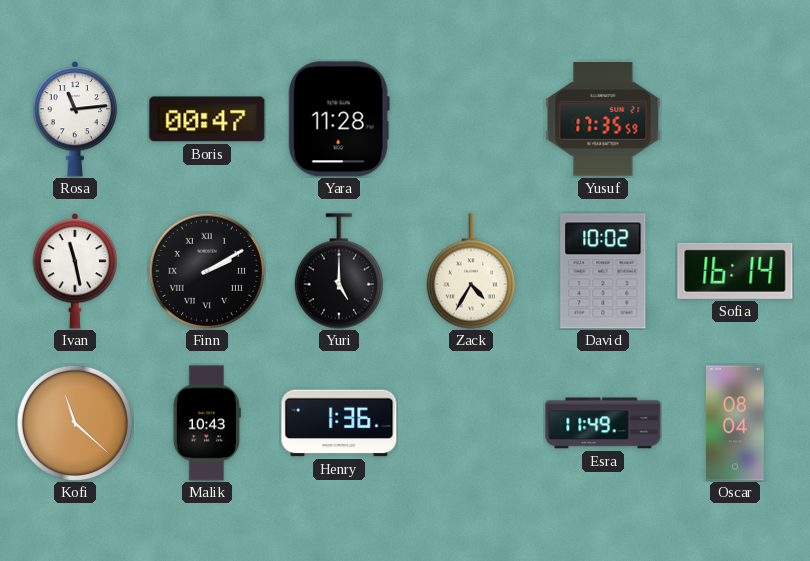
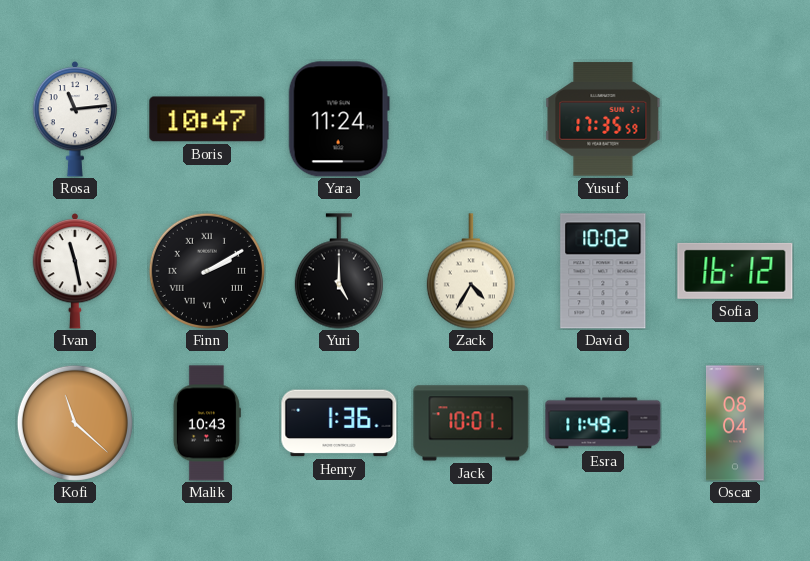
Boris: 00:47 -> 10:47 (207, 119)
Yara: 11:28 -> 11:24 (339, 119)
Sofia: 16:14 -> 16:12 (735, 271)
Jack: none -> 10:01 (471, 423)
